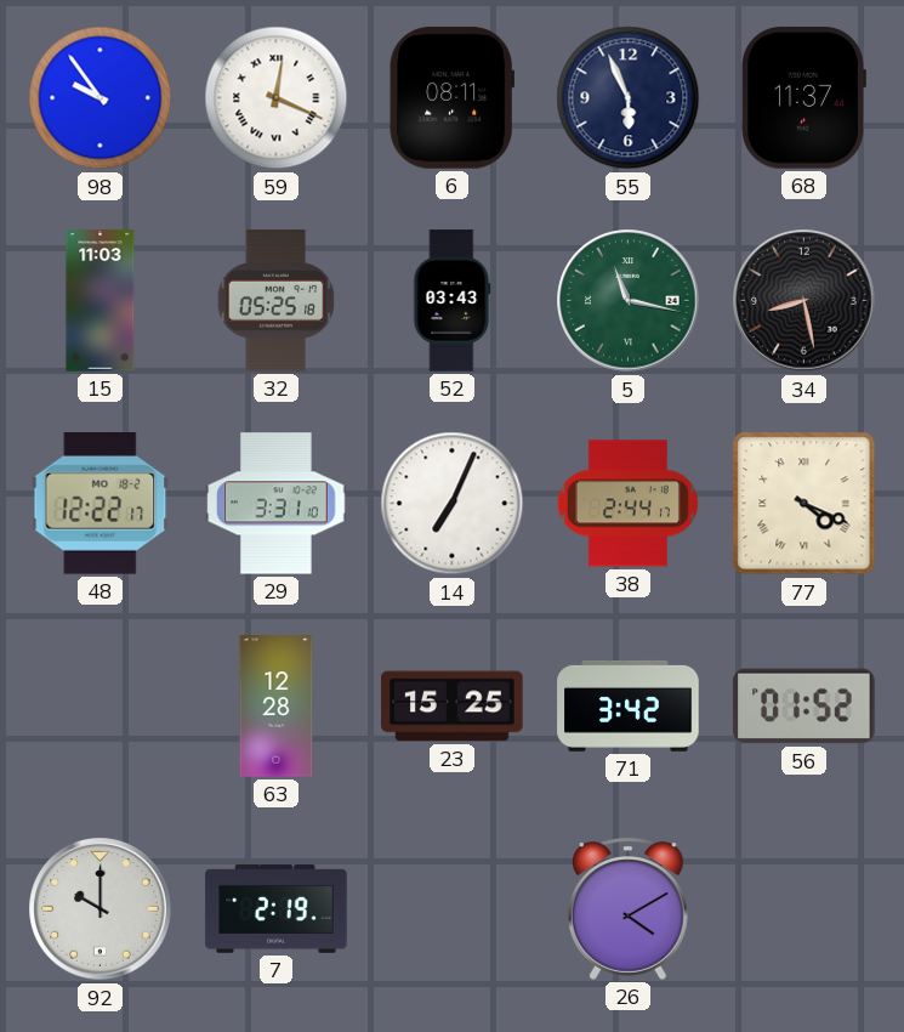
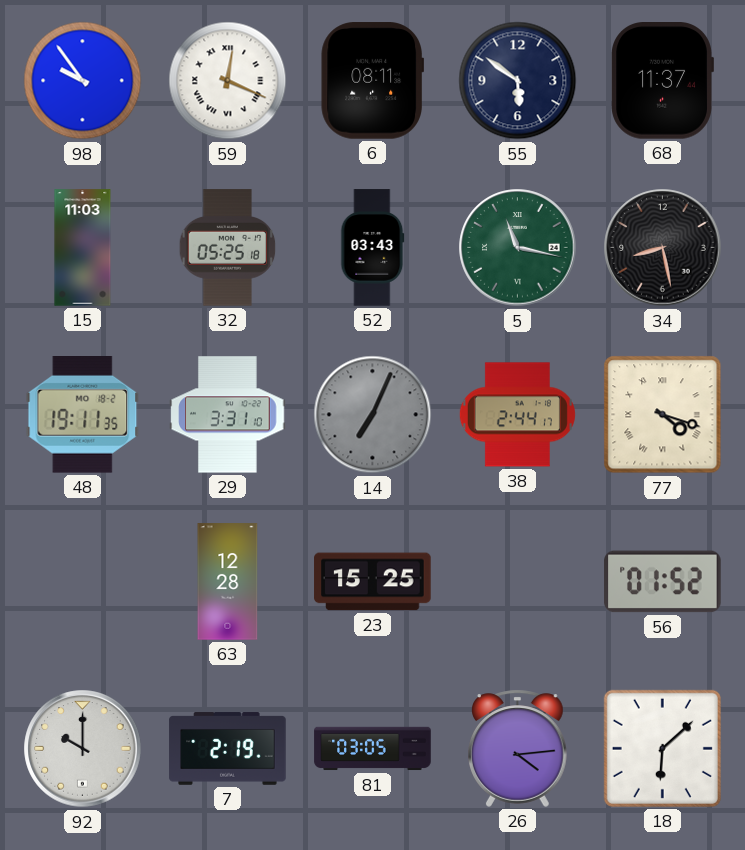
55: 5:56 -> 5:51 (518, 81)
48: 12:22 -> 19:11 (83, 415)
14 dial: white -> grey (373, 415)
77: 4:19 -> 4:18 (663, 415)
71: 3:42 -> none (629, 705)
81: none -> 03:05 (373, 749)
26: 4:10 -> 4:14 (518, 748)
18: none -> 6:08 (662, 748)
